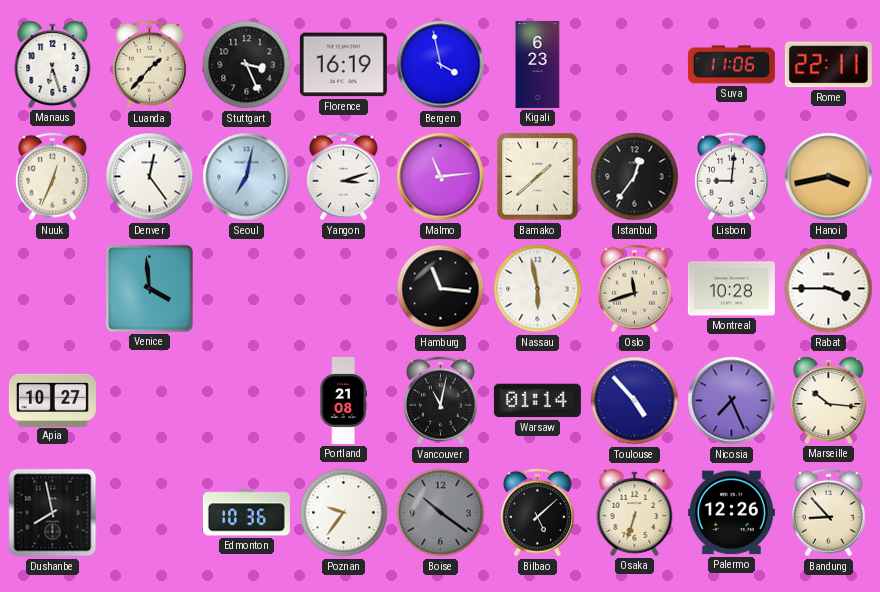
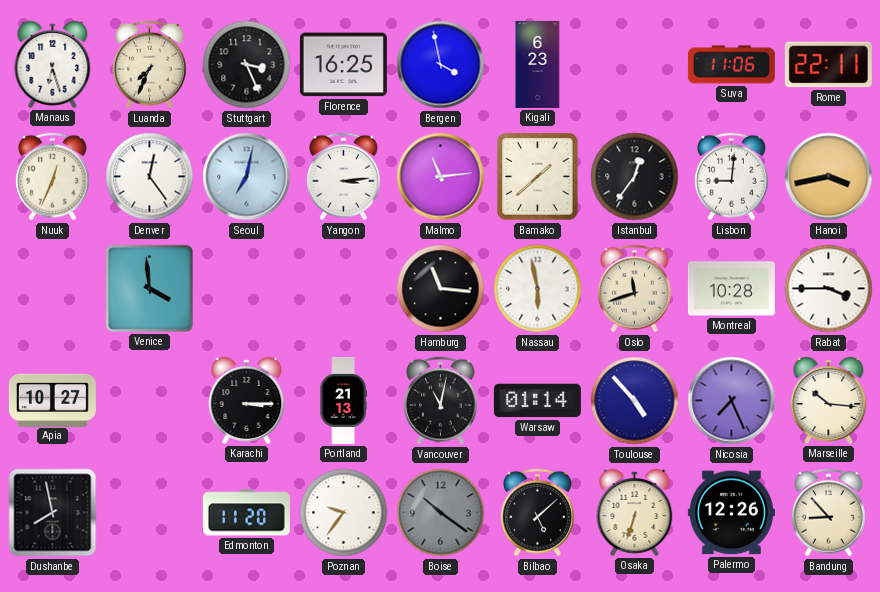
Luanda: 1:37 -> 7:34 (149, 65)
Florence: 16:19 -> 16:25 (343, 65)
Yangon: 3:12 -> 3:14 (343, 177)
Karachi: none -> 3:15 (247, 401)
Portland: 21:08 -> 21:13 (343, 400)
Edmonton: 10:36 -> 11:20 (246, 513)
